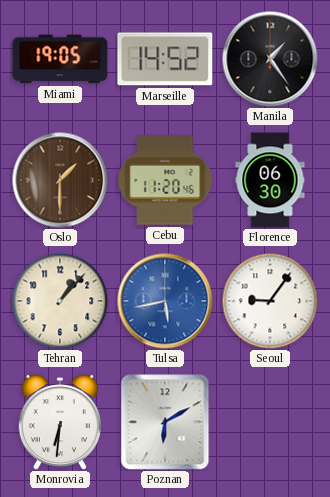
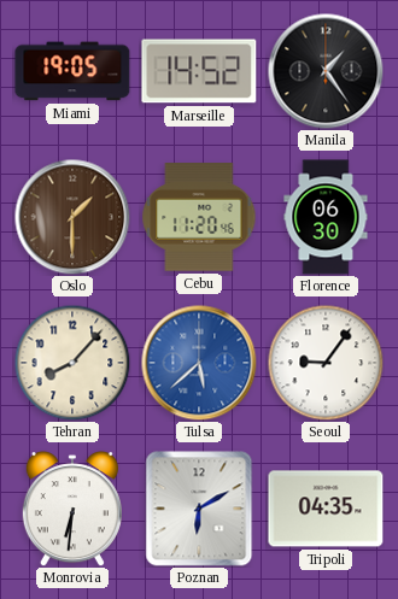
Tehran: 1:07 -> 8:07 (72, 363)
Tulsa: 5:43 -> 5:38 (199, 363)
Tripoli: none -> 04:35 (326, 509)
